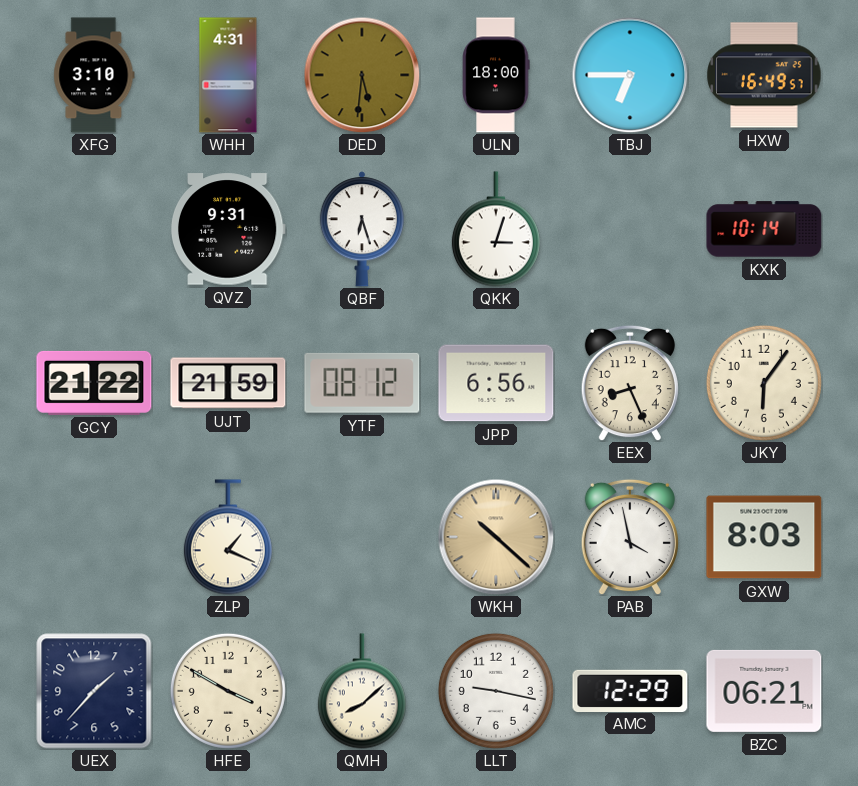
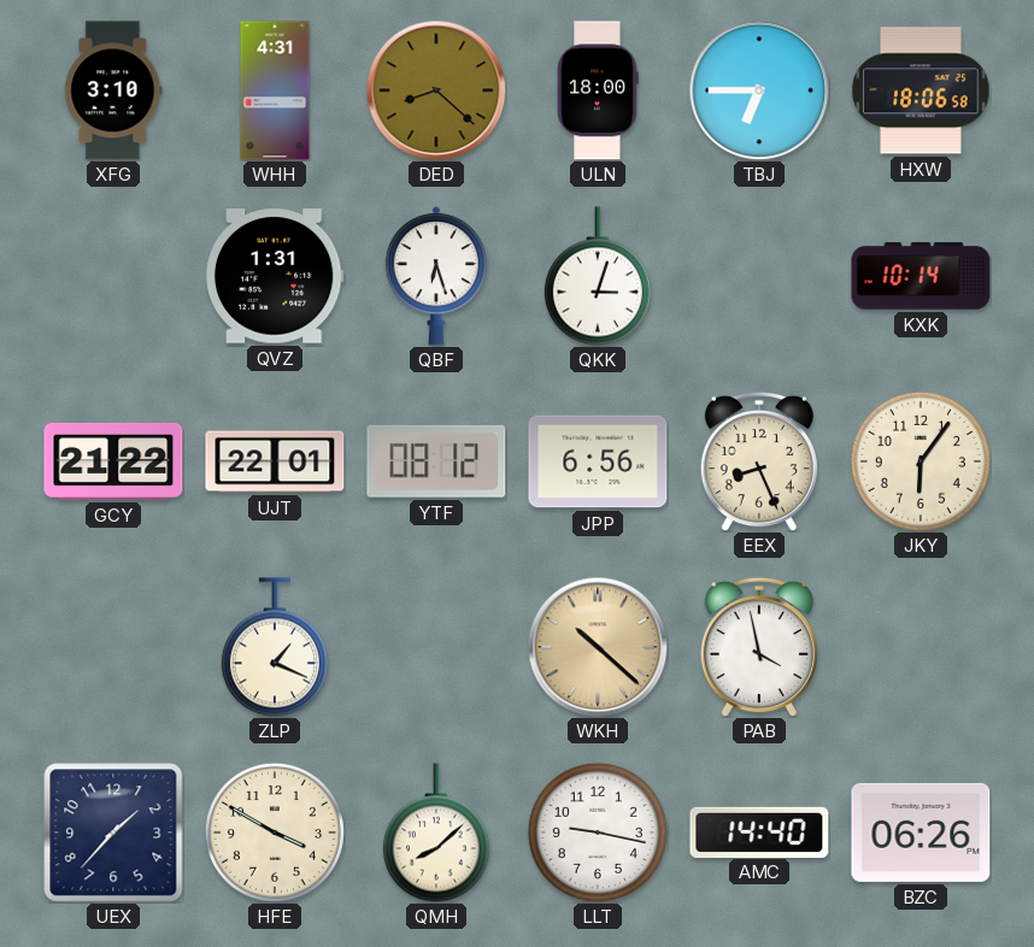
DED: 5:31 -> 8:22 (436, 90)
HXW: 16:49 -> 18:06 (921, 90)
QVZ: 9:31 -> 1:31 (275, 276)
UJT: 21:59 -> 22:01 (275, 461)
GXW: 8:03 -> none (764, 537)
AMC: 12:29 -> 14:40 (759, 831)
BZC: 06:21 -> 06:26 (921, 833)
